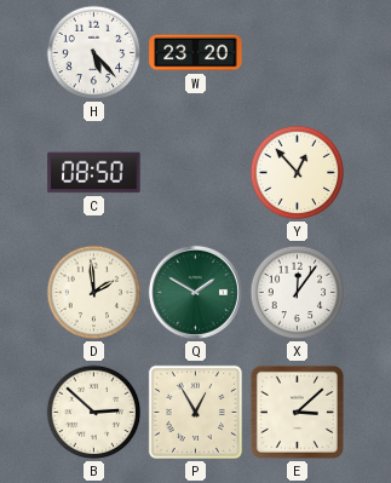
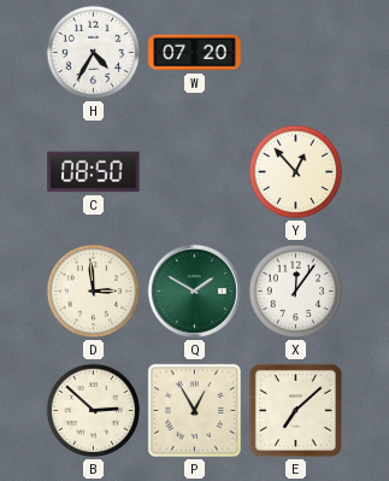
H: 5:23 -> 4:35 (94, 53)
W: 23:20 -> 07:20 (195, 53)
D: 1:59 -> 2:59 (94, 292)
E: 3:08 -> 7:08 (295, 410)
